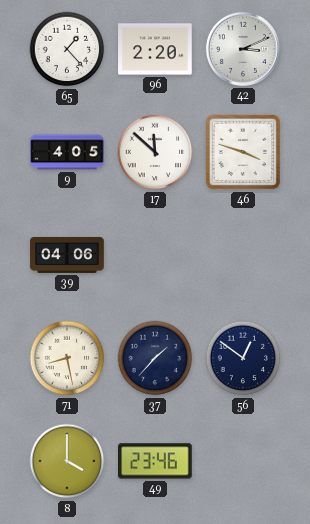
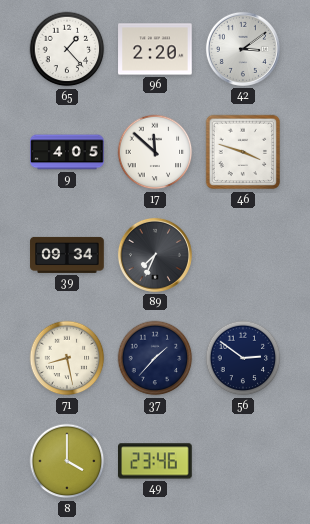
42: 3:11 -> 3:09 (243, 49)
39: 04:06 -> 09:34 (67, 255)
89: none -> 7:34 (155, 255)
56: 12:51 -> 2:51 (243, 358)
